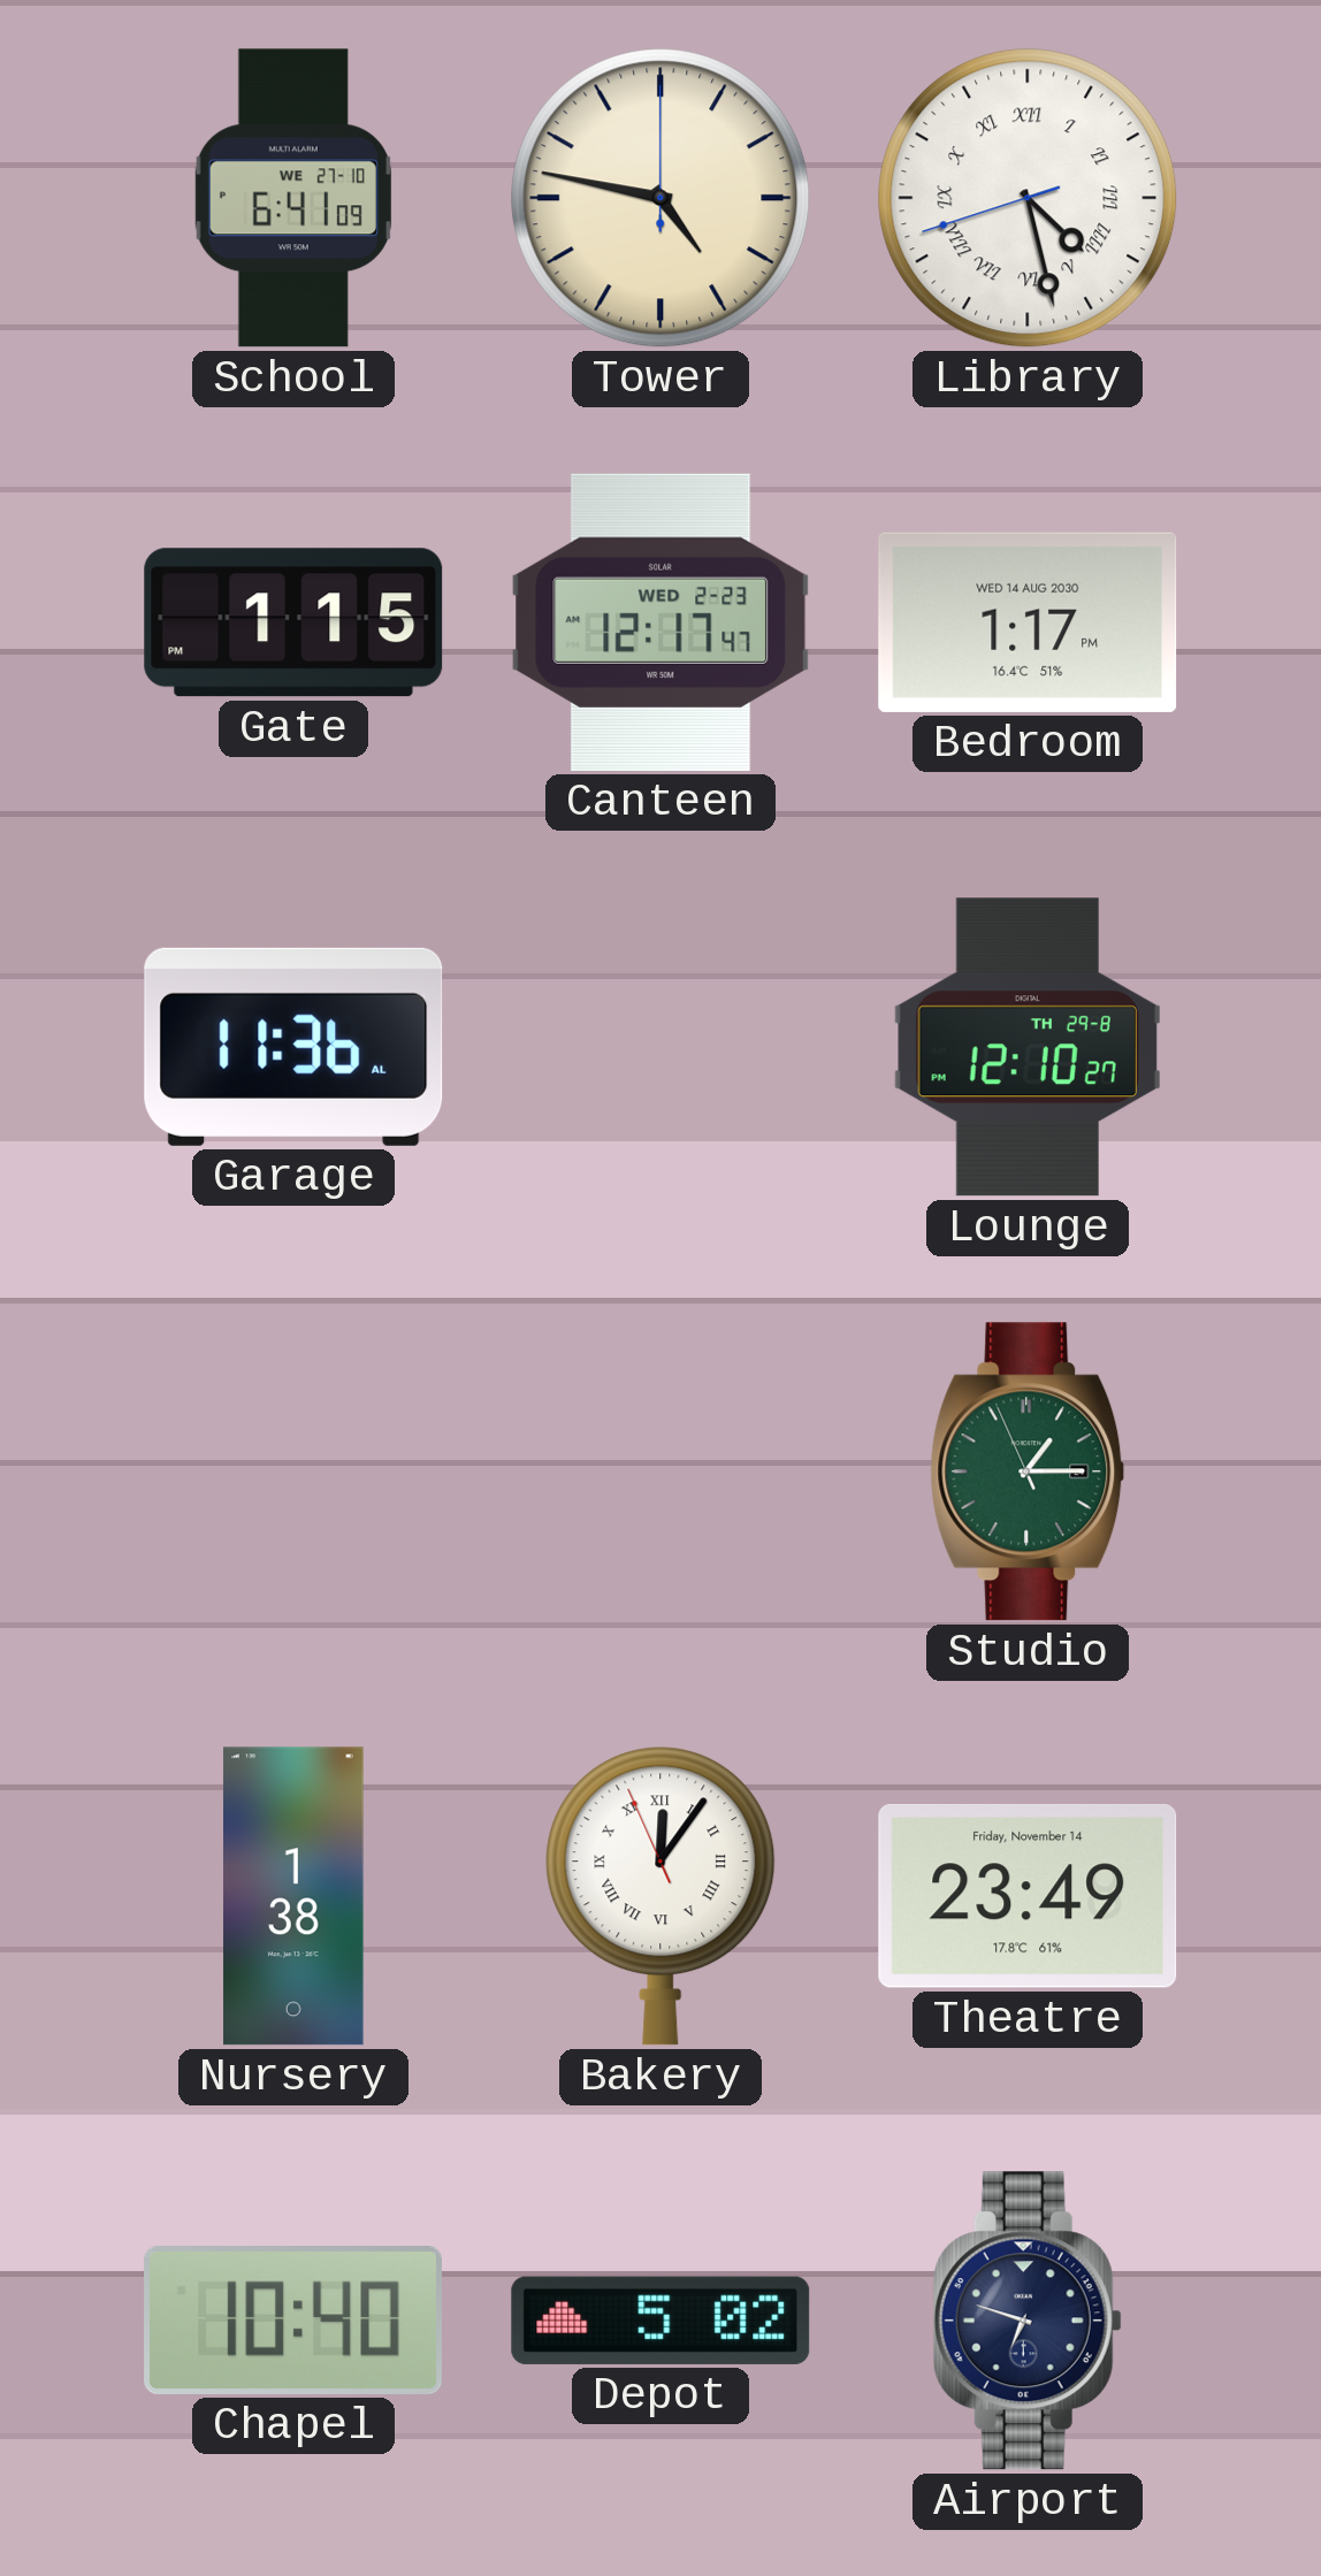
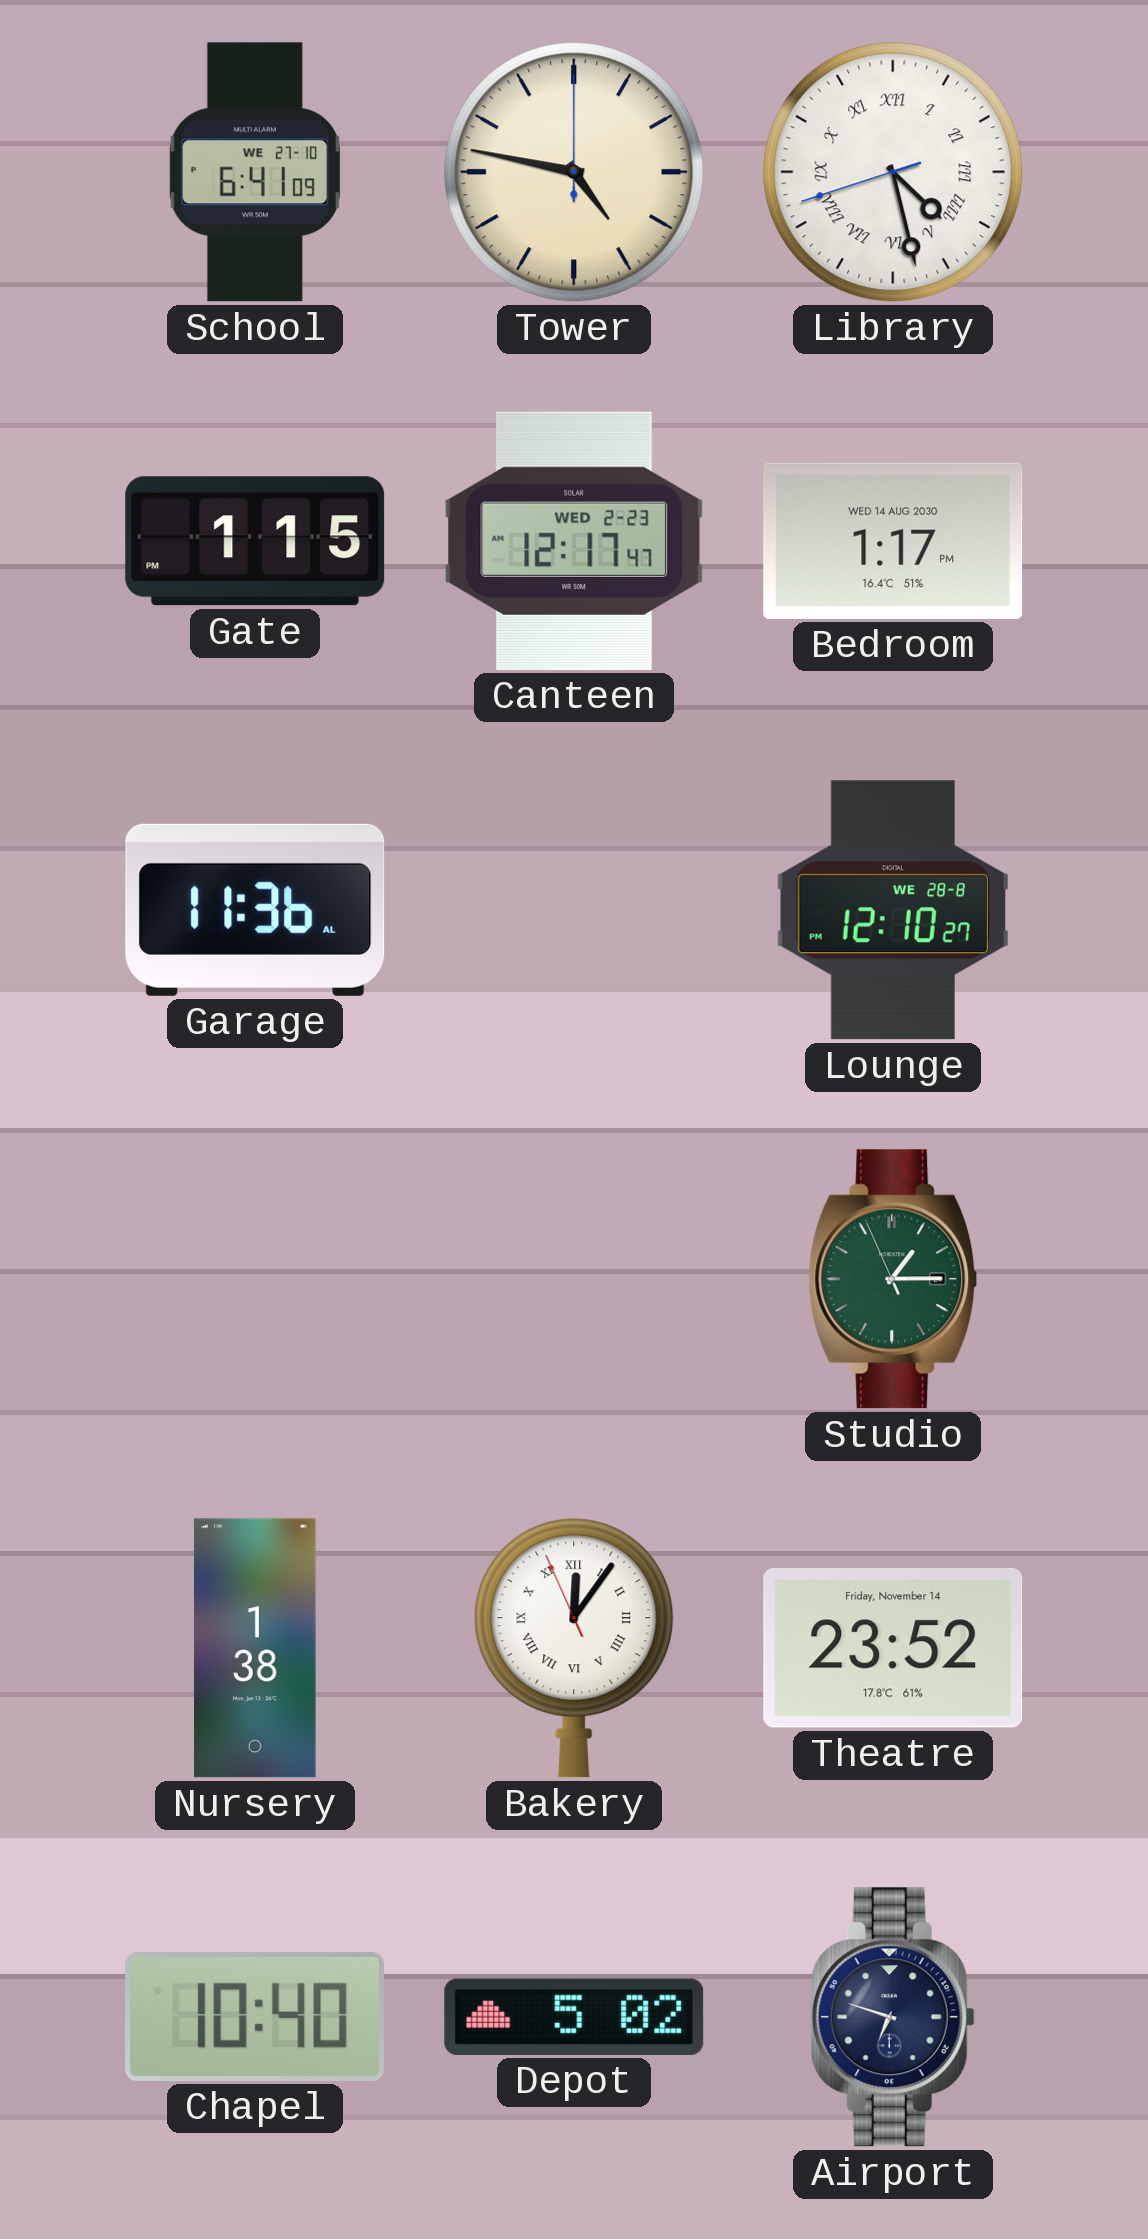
Lounge date: TH 29-8 -> WE 28-8 (893, 910)
Theatre: 23:49 -> 23:52 (893, 1648)
